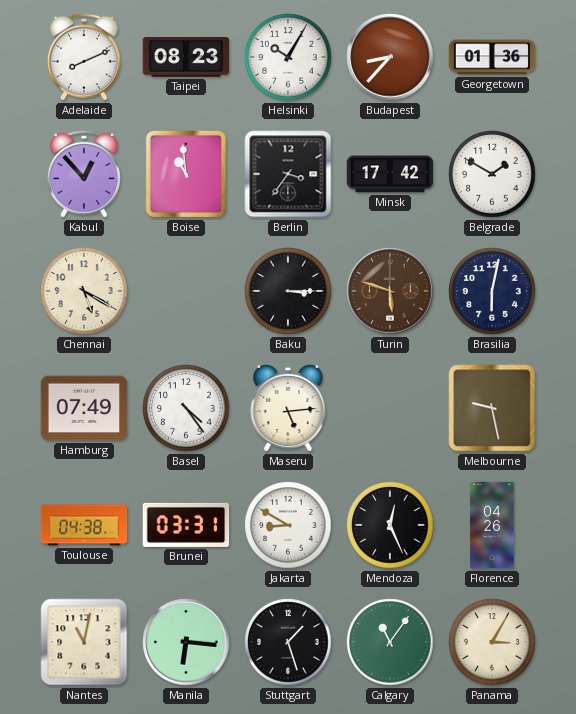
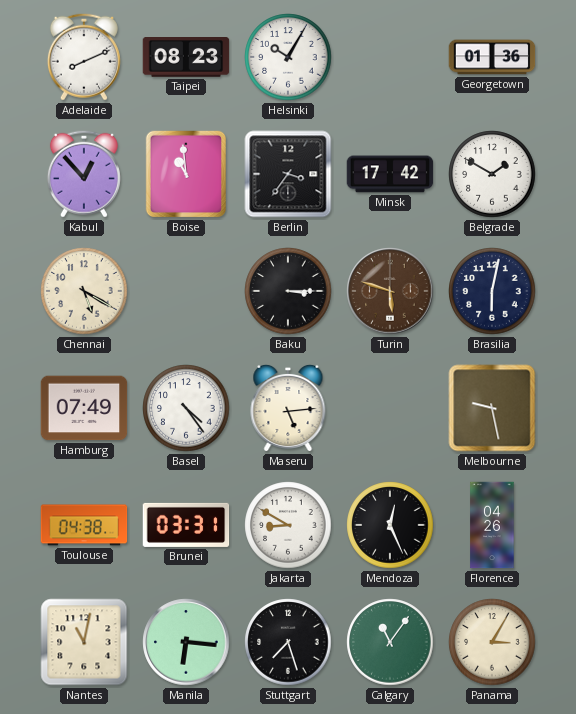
Budapest: 8:37 -> none (390, 57)
Stuttgart: 1:27 -> 7:27 (288, 642)
